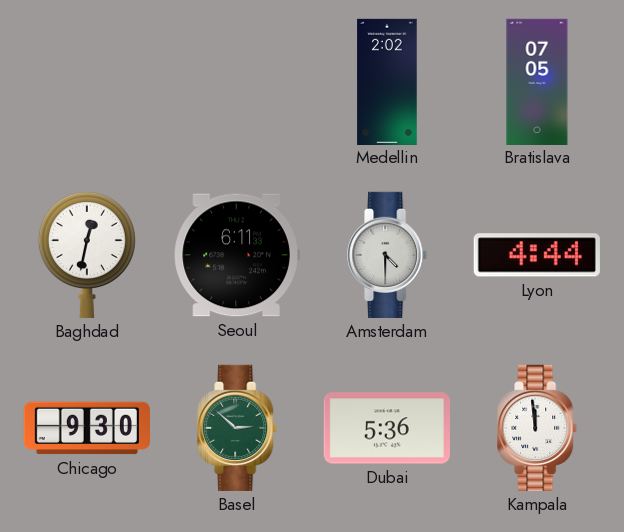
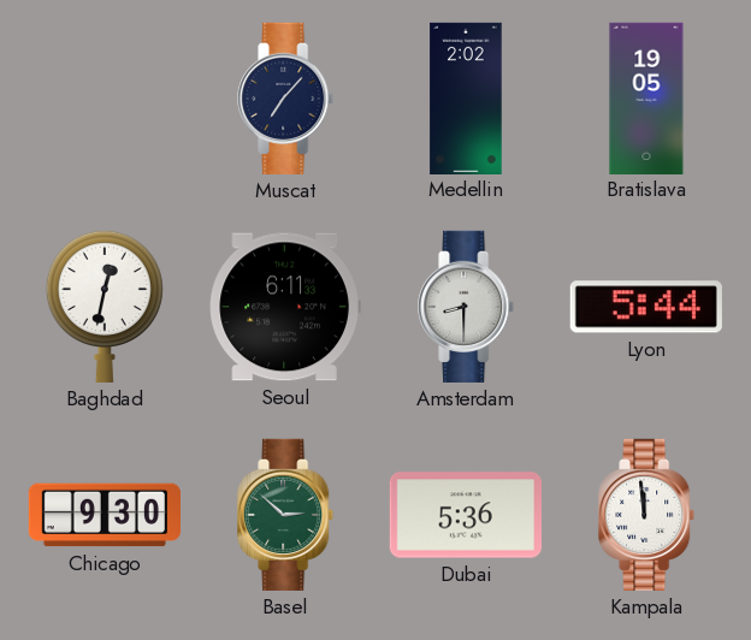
Muscat: none -> 7:07 (286, 99)
Bratislava: 07:05 -> 19:05 (646, 97)
Amsterdam: 4:30 -> 8:30 (467, 307)
Lyon: 4:44 -> 5:44 (646, 307)
